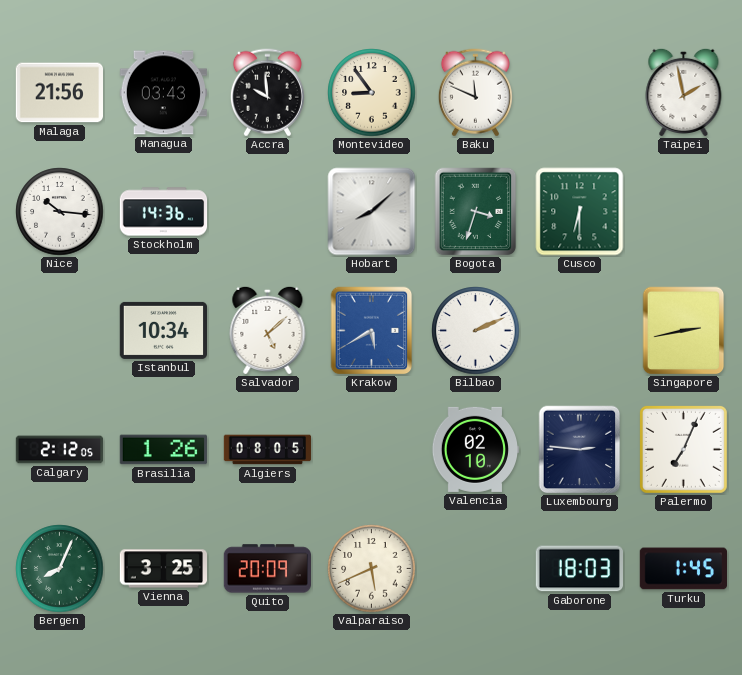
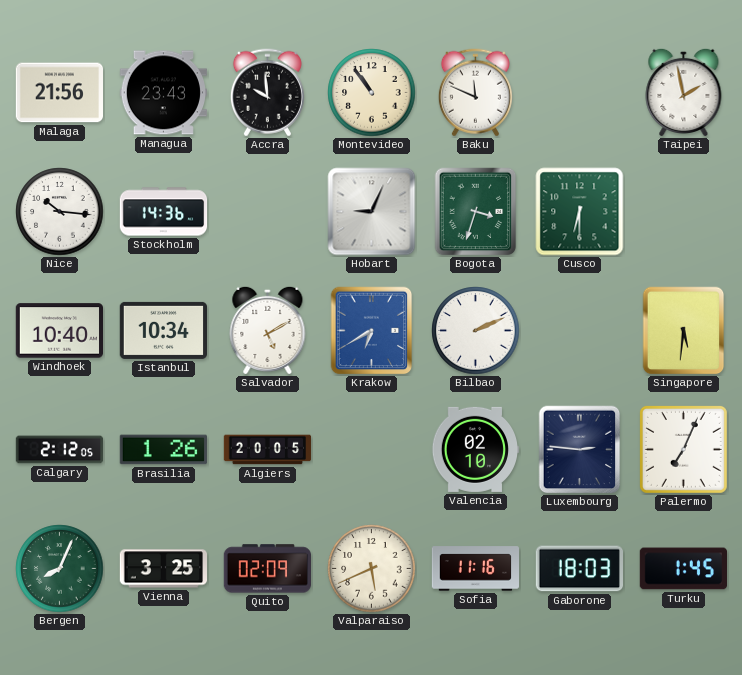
Managua: 03:43 -> 23:43 (163, 93)
Montevideo: 8:54 -> 10:54 (372, 93)
Hobart: 8:08 -> 9:04 (372, 212)
Windhoek: none -> 10:40 (59, 331)
Salvador: 5:08 -> 5:10 (268, 330)
Krakow: 5:40 -> 6:40 (372, 331)
Singapore: 2:43 -> 5:31 (684, 331)
Algiers: 08:05 -> 20:05 (268, 450)
Quito: 20:09 -> 02:09 (267, 569)
Sofia: none -> 11:16 (476, 569)
